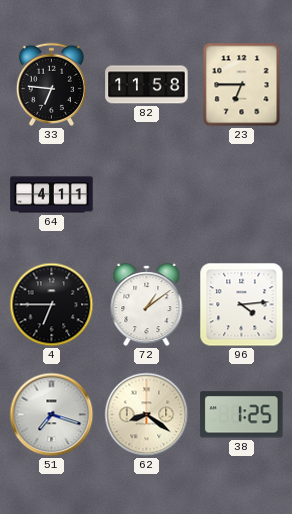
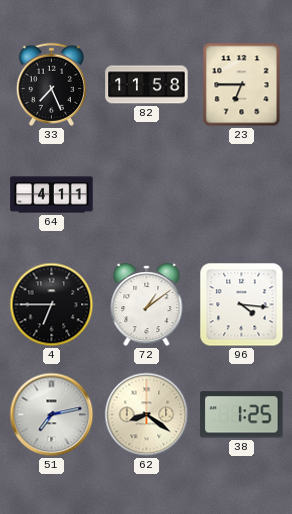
33: 6:46 -> 7:26 (51, 84)
96: 4:14 -> 4:16 (242, 305)
51: 7:18 -> 7:13 (52, 415)
